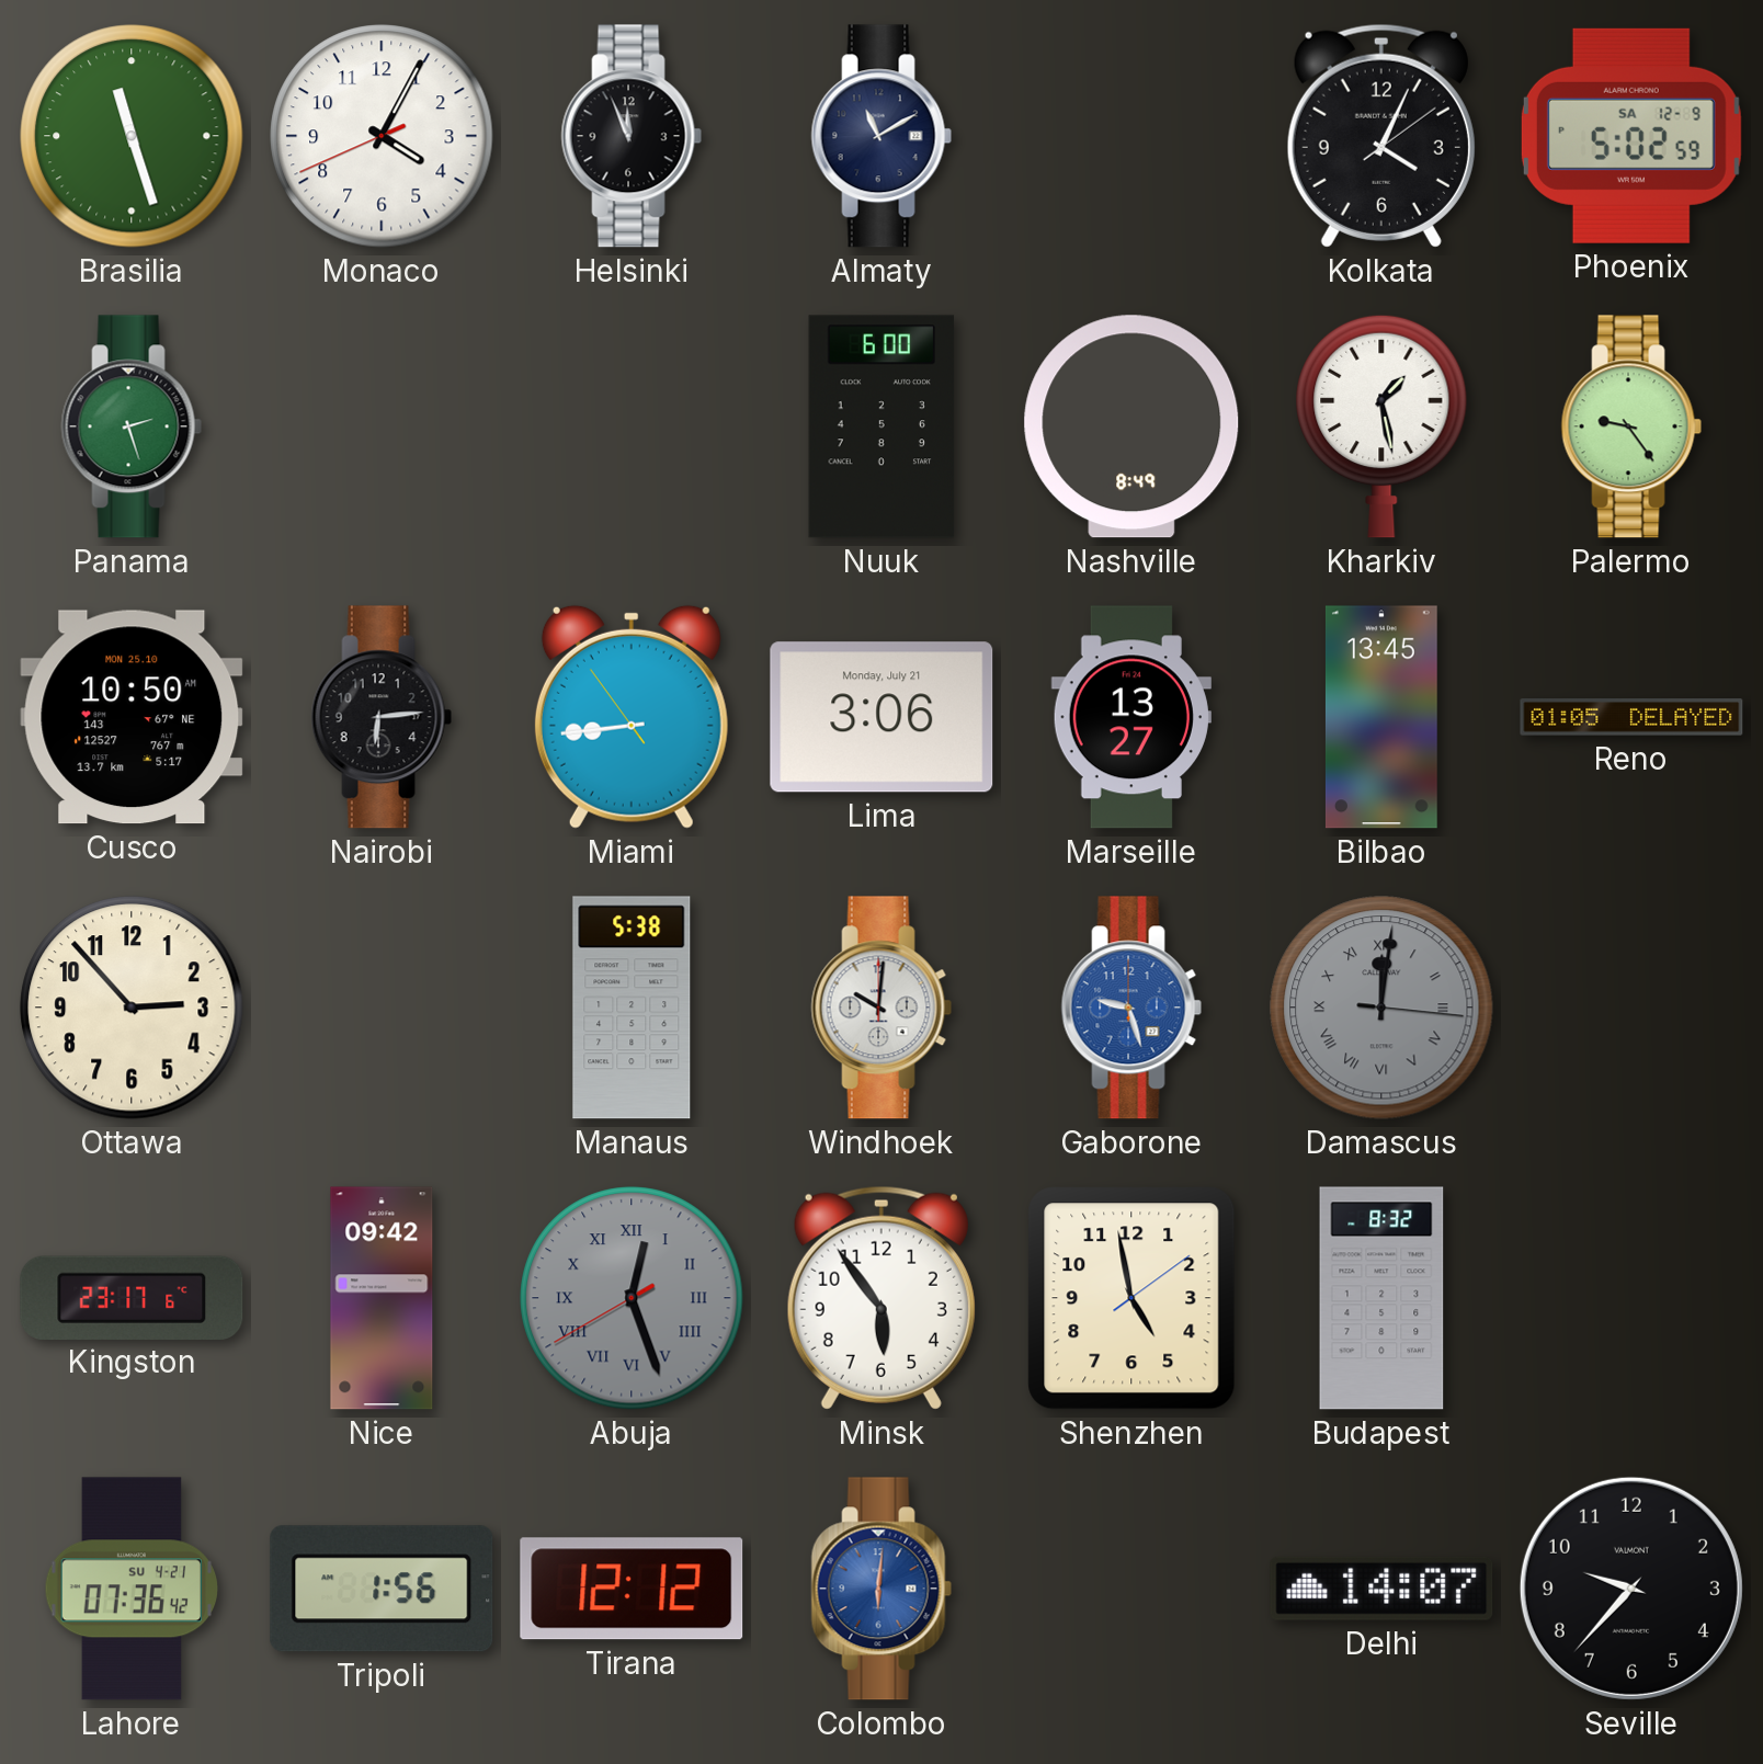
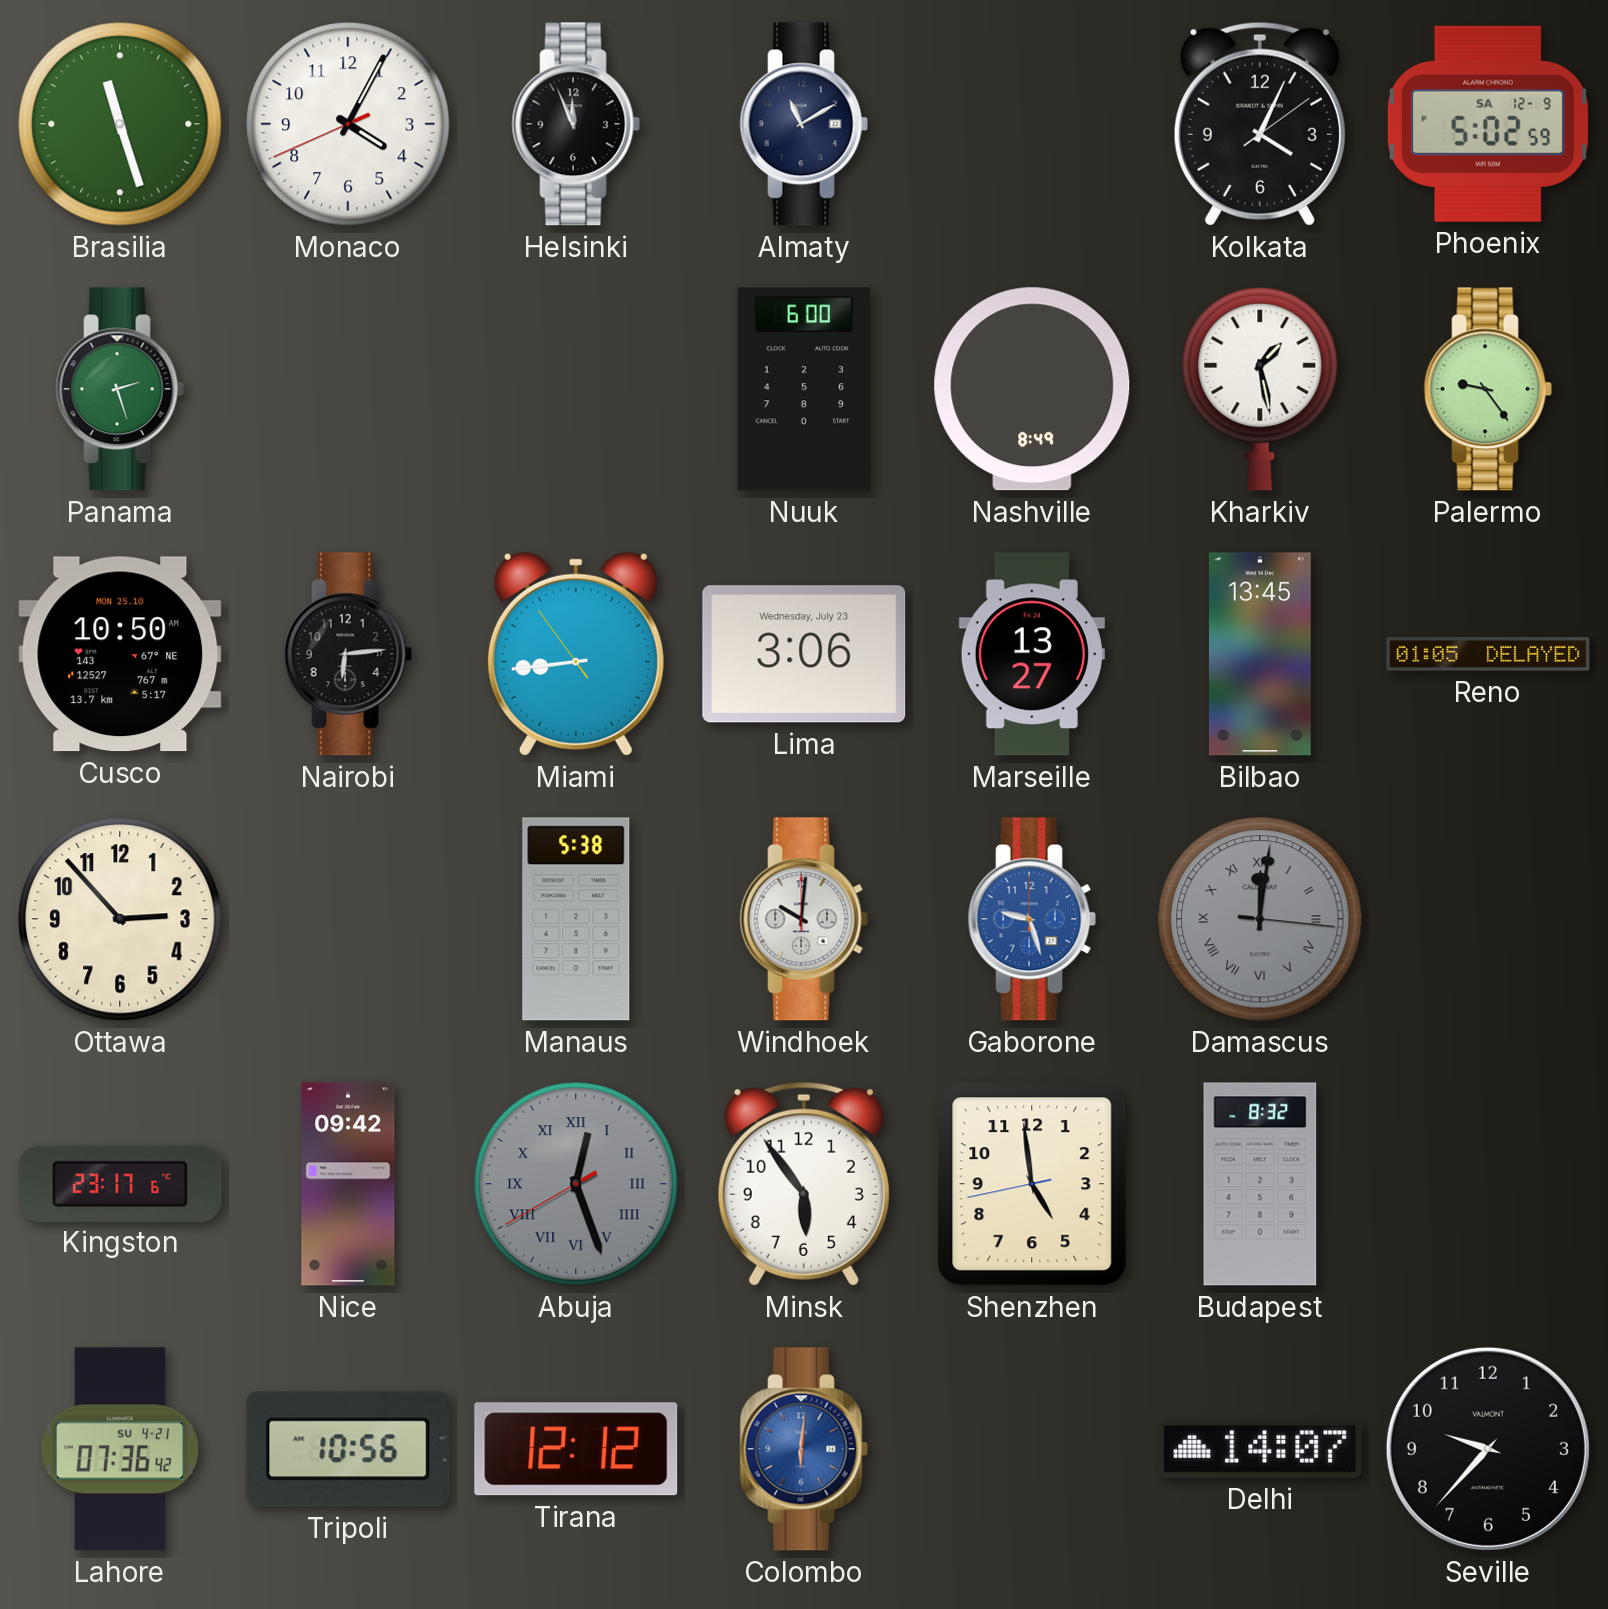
Lima date: Monday, July 21 -> Wednesday, July 23 (804, 654)
Shenzhen: 4:58:09 -> 4:58:43 (1032, 1184)
Tripoli: 1:56 -> 10:56 (348, 1449)
